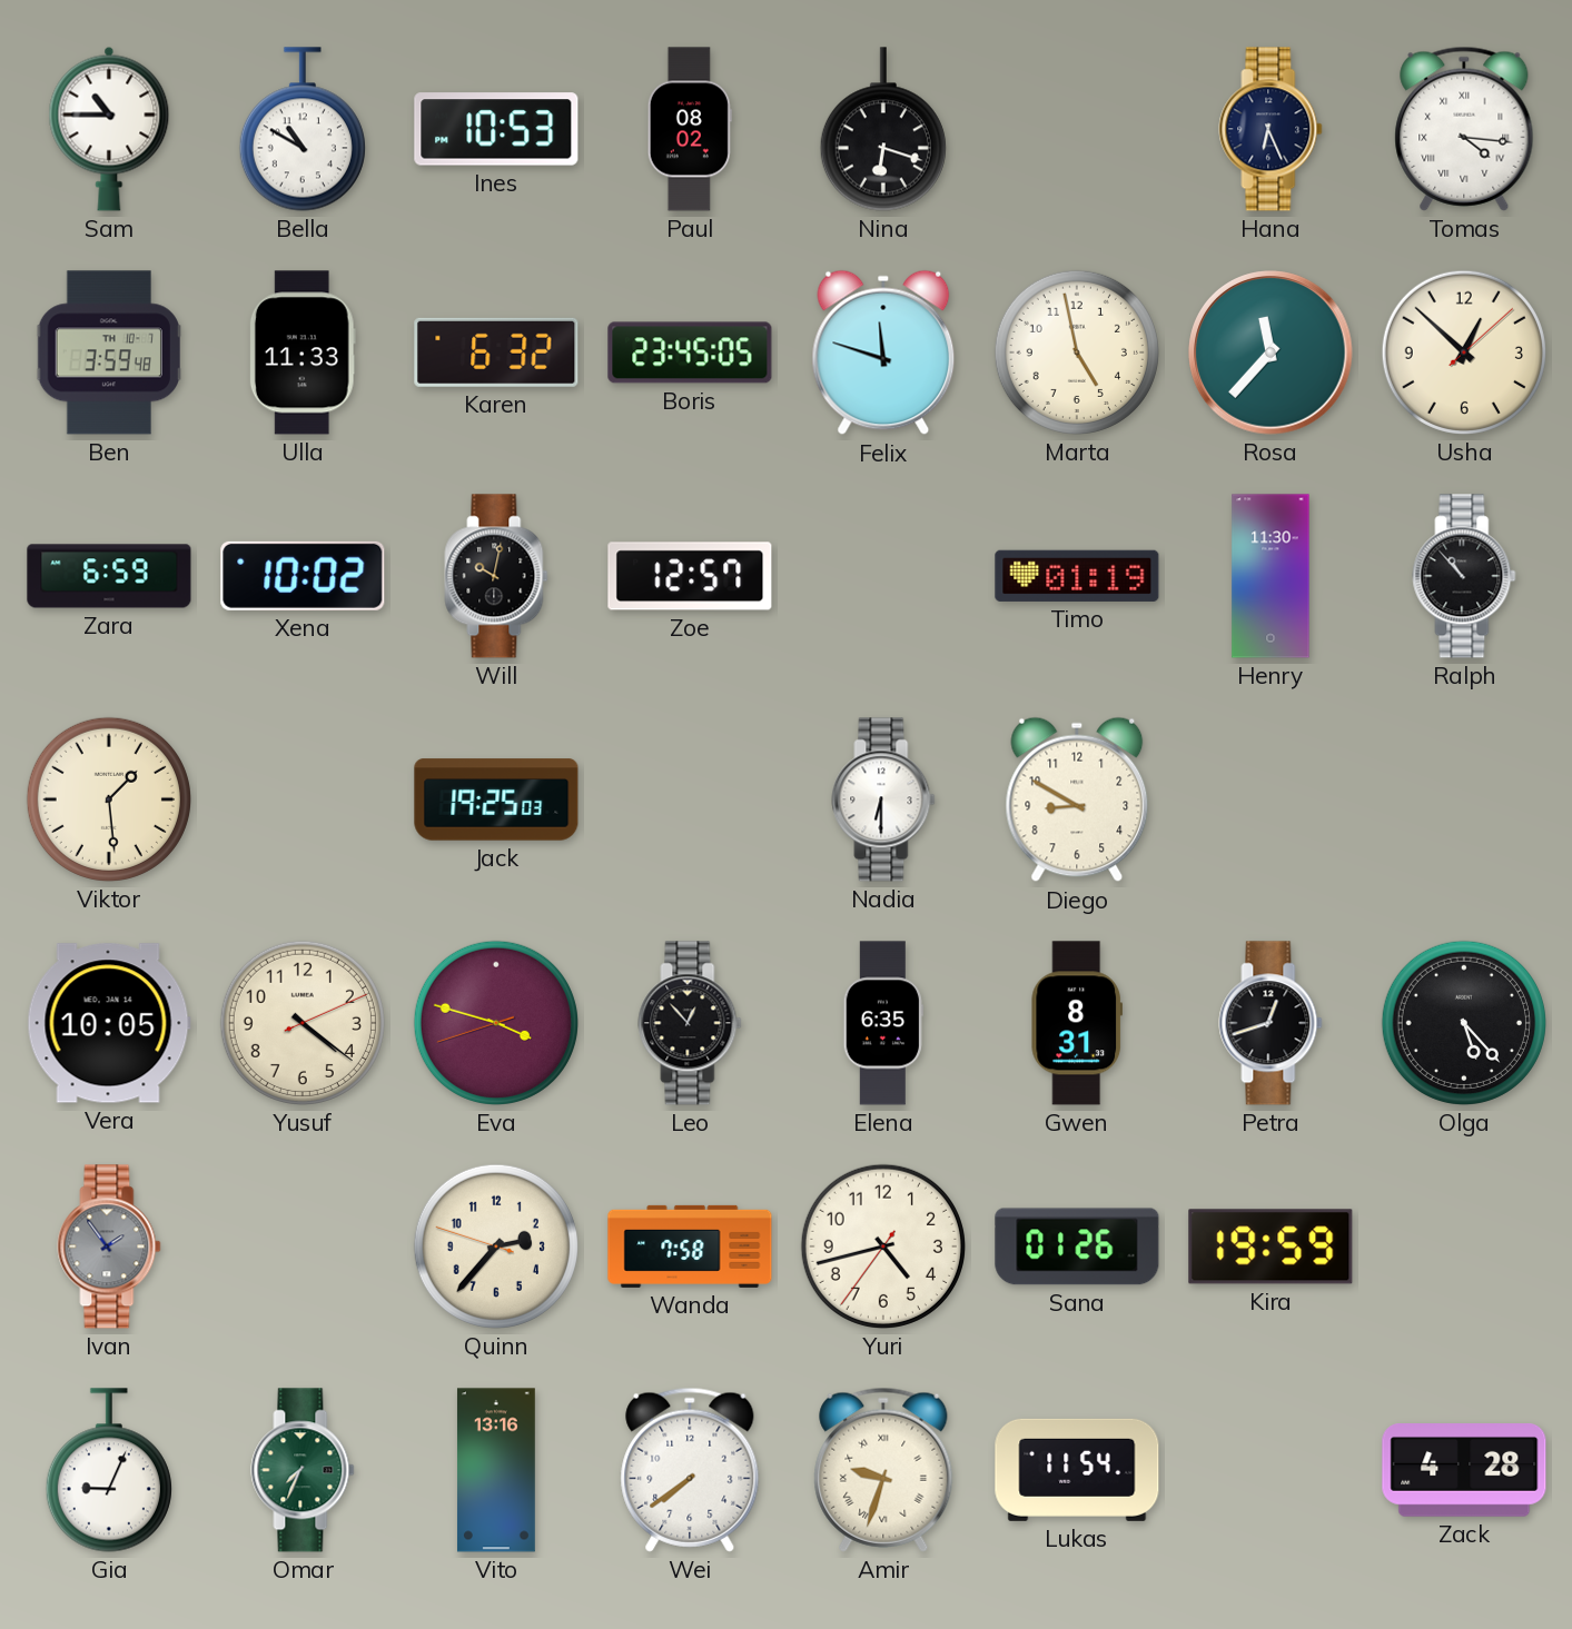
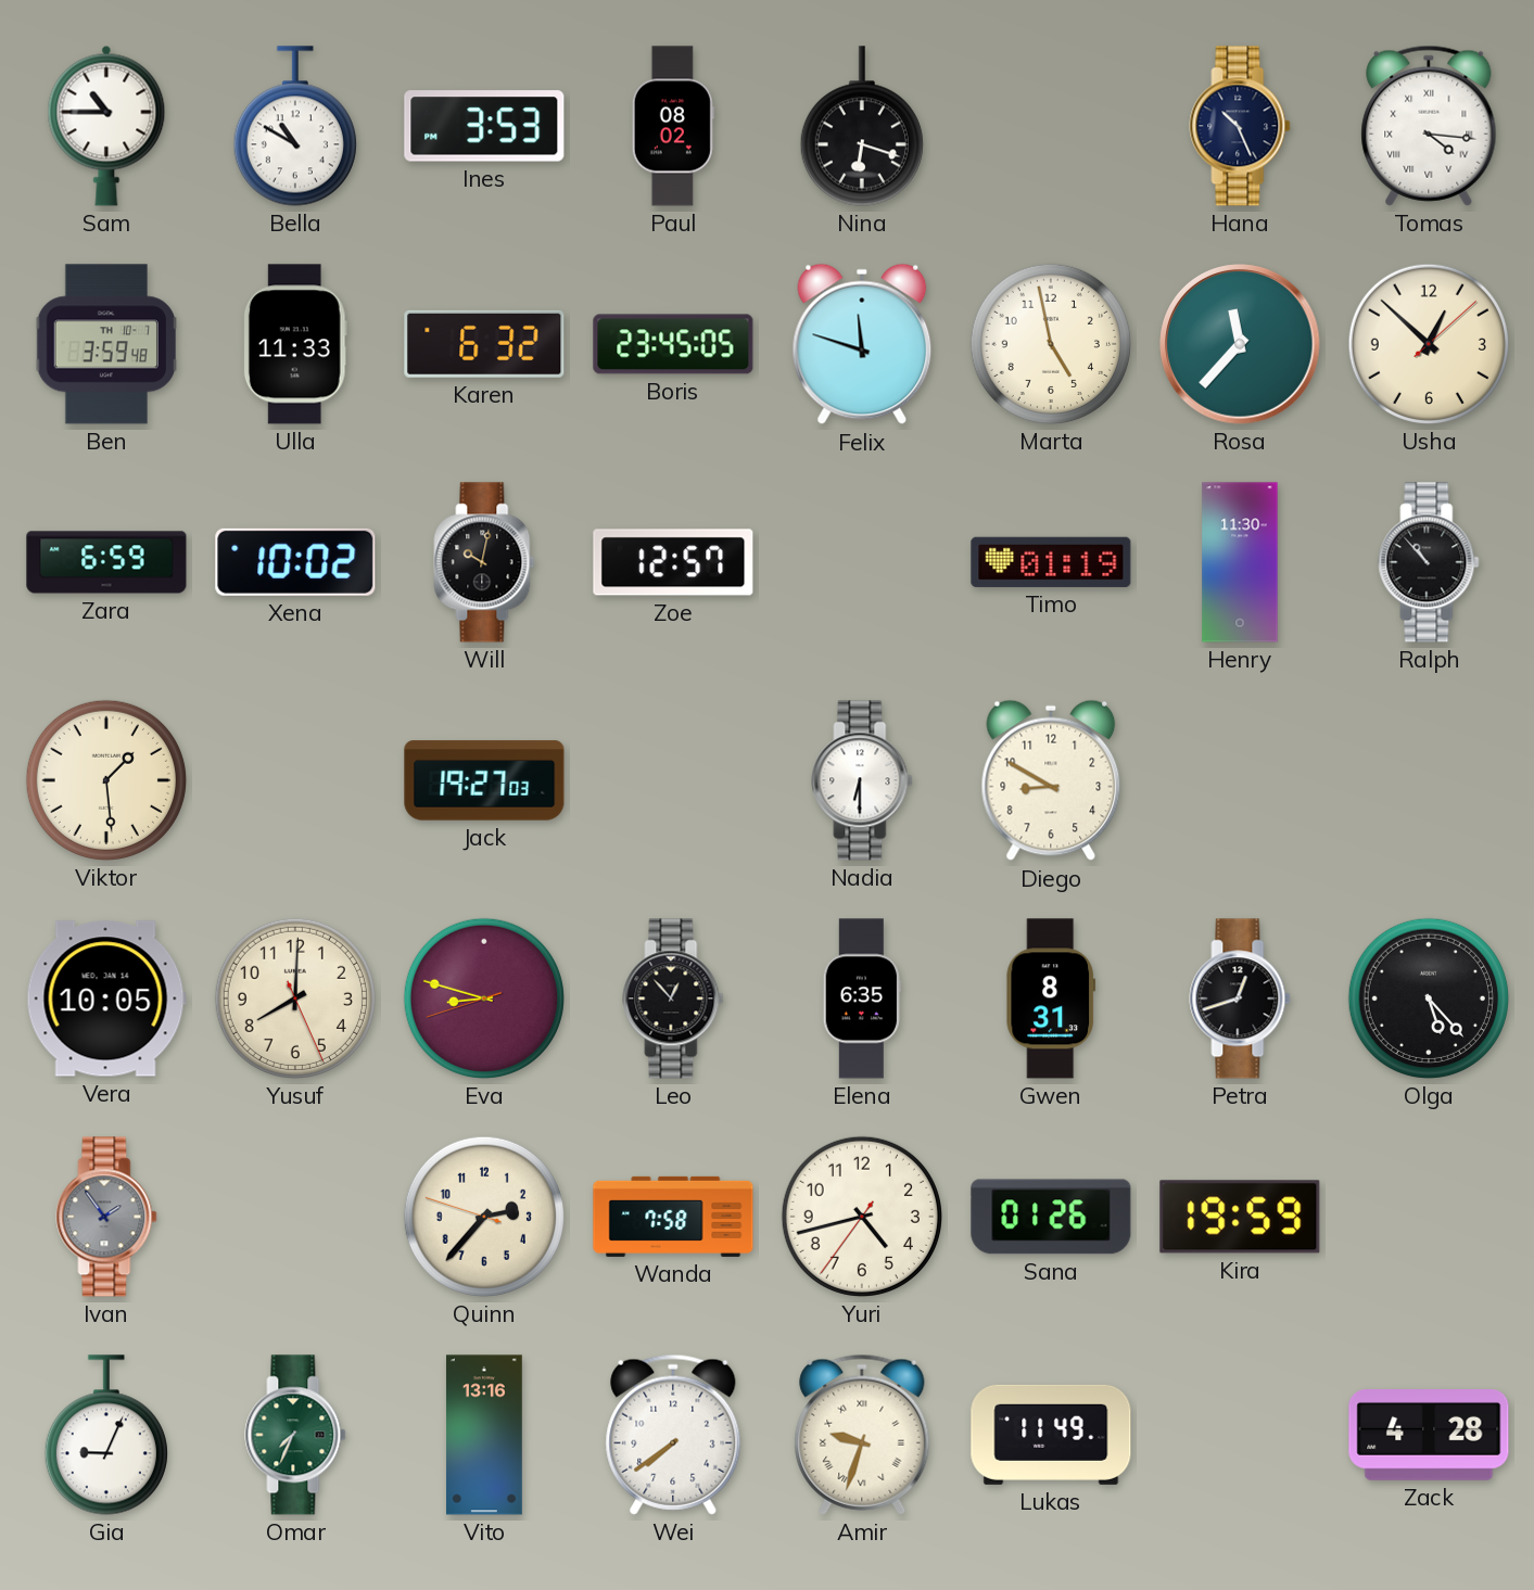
Ines: 10:53 -> 3:53 (484, 126)
Hana: 6:26 -> 10:26 (1240, 126)
Jack: 19:25 -> 19:27 (484, 780)
Yusuf: 4:21 -> 8:00 (295, 998)
Eva: 3:47 -> 8:47 (484, 998)
Lukas: 11:54 -> 11:49 (1051, 1435)
